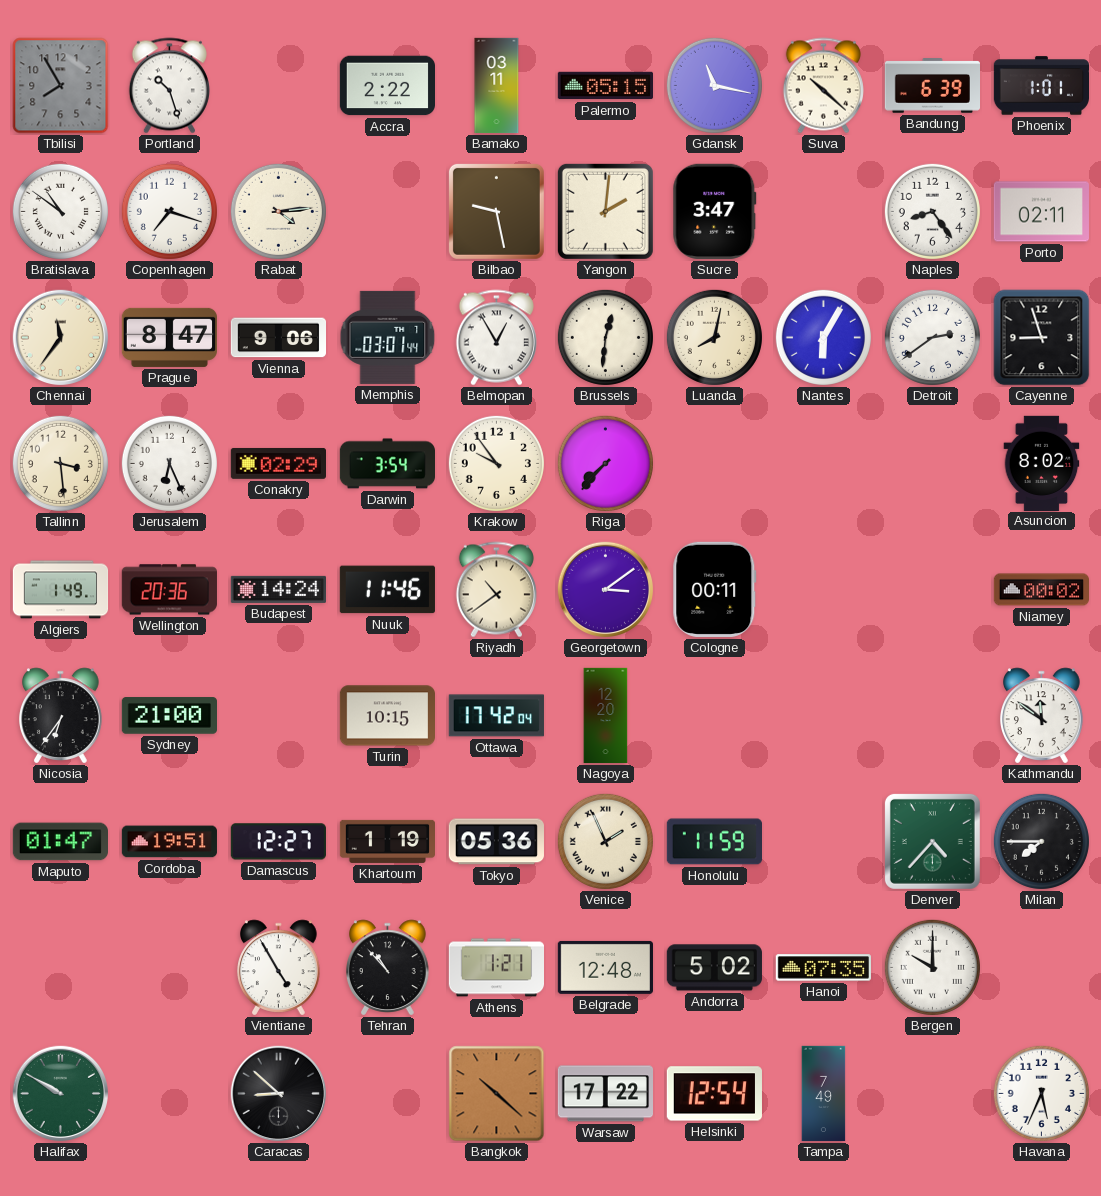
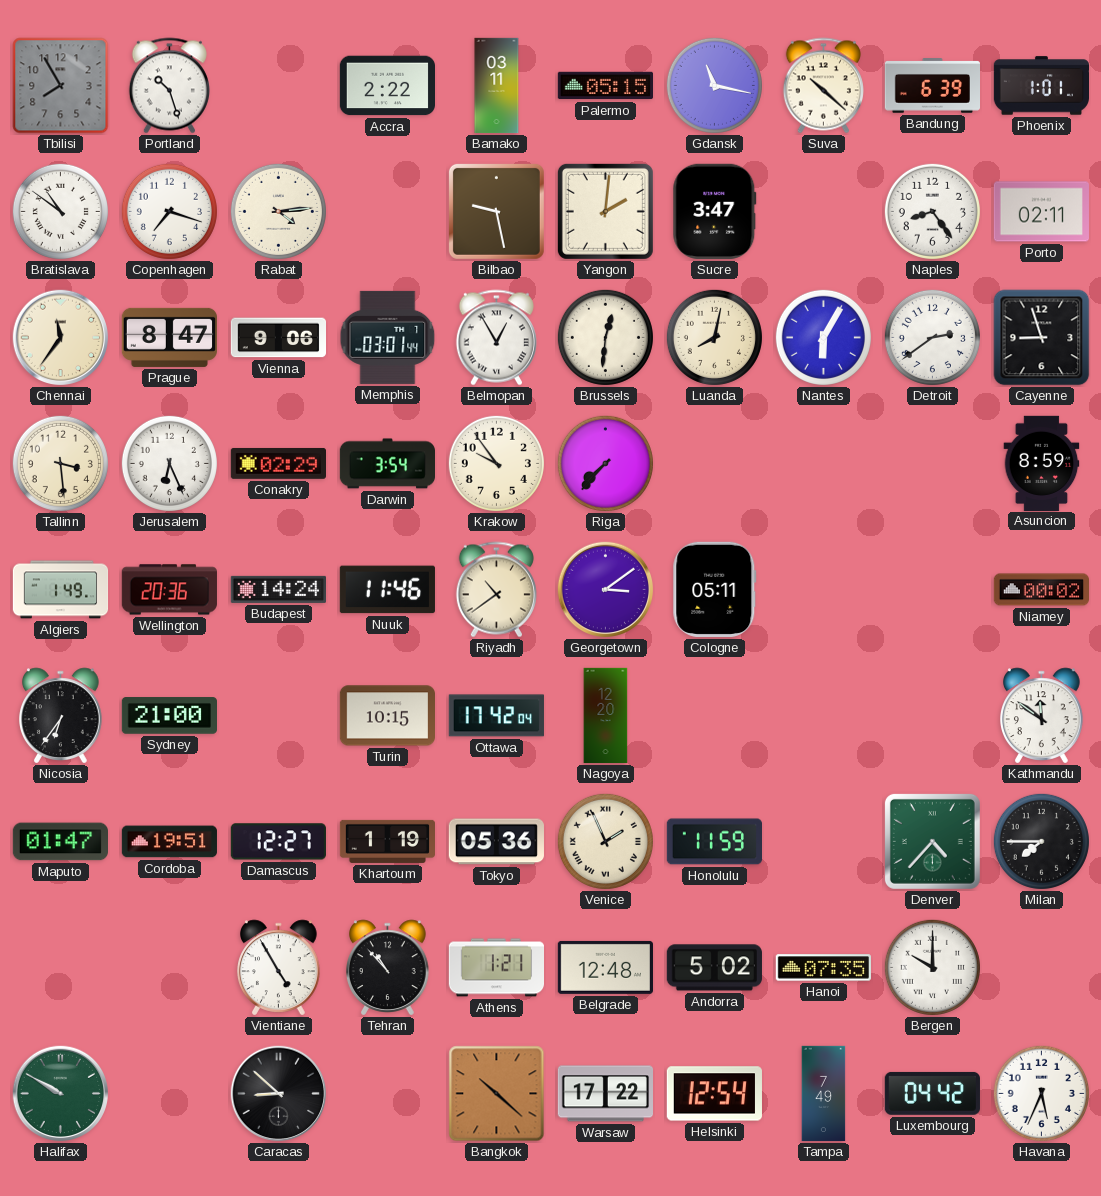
Asuncion: 8:02 -> 8:59 (1042, 463)
Cologne: 00:11 -> 05:11 (715, 589)
Luxembourg: none -> 04:42 (932, 1093)
